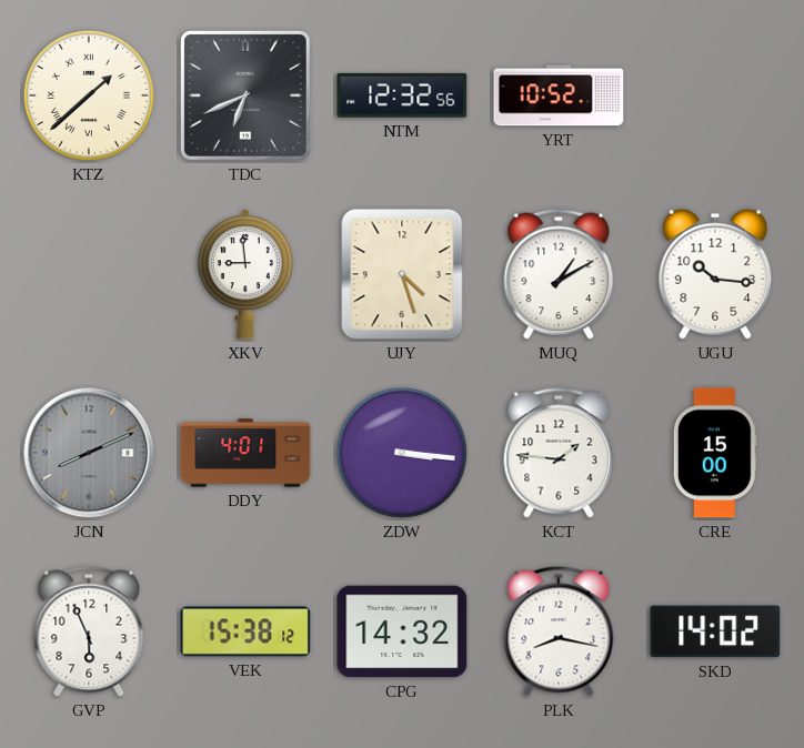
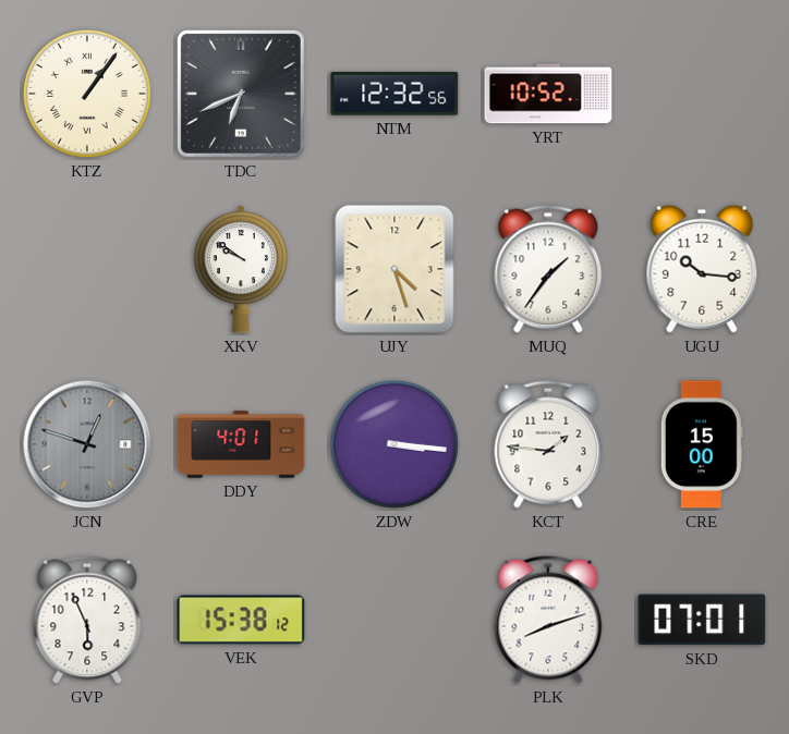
KTZ: 1:38 -> 1:06 (87, 94)
XKV: 8:59 -> 9:51 (241, 269)
MUQ: 1:10 -> 1:36 (548, 269)
JCN: 8:11 -> 12:48 (87, 444)
CPG: 14:32 -> none (402, 631)
PLK: 8:17 -> 8:12 (548, 620)
SKD: 14:02 -> 07:01 (702, 620)
